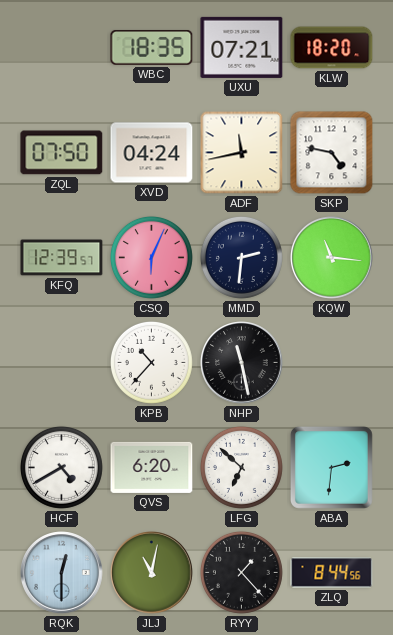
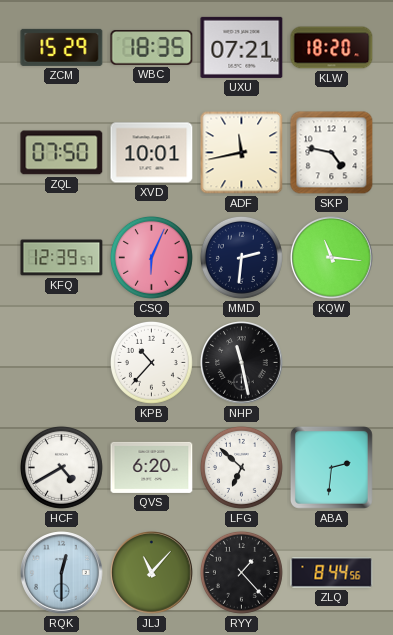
ZCM: none -> 15:29 (62, 47)
XVD: 04:24 -> 10:01 (152, 153)
JLJ: 11:02 -> 11:07 (152, 573)
